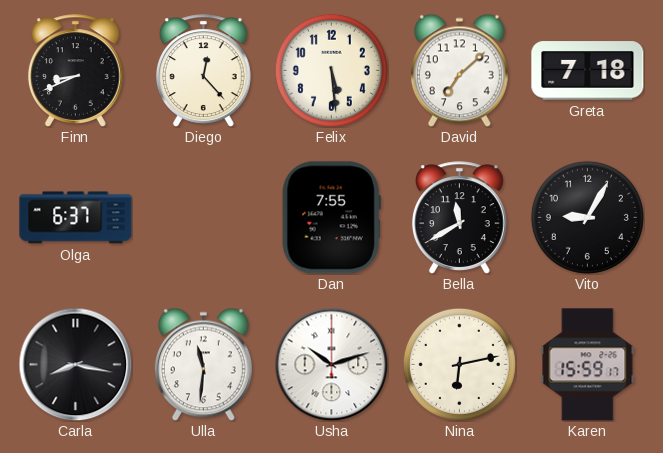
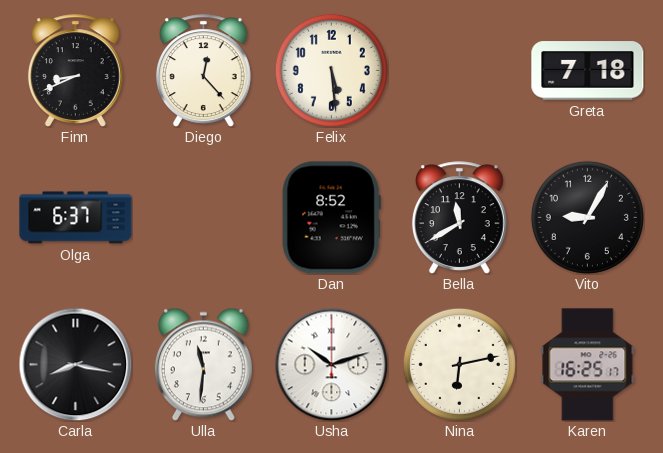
David: 7:08 -> none (459, 70)
Dan: 7:55 -> 8:52 (331, 218)
Karen: 15:59 -> 16:25 (588, 365)
